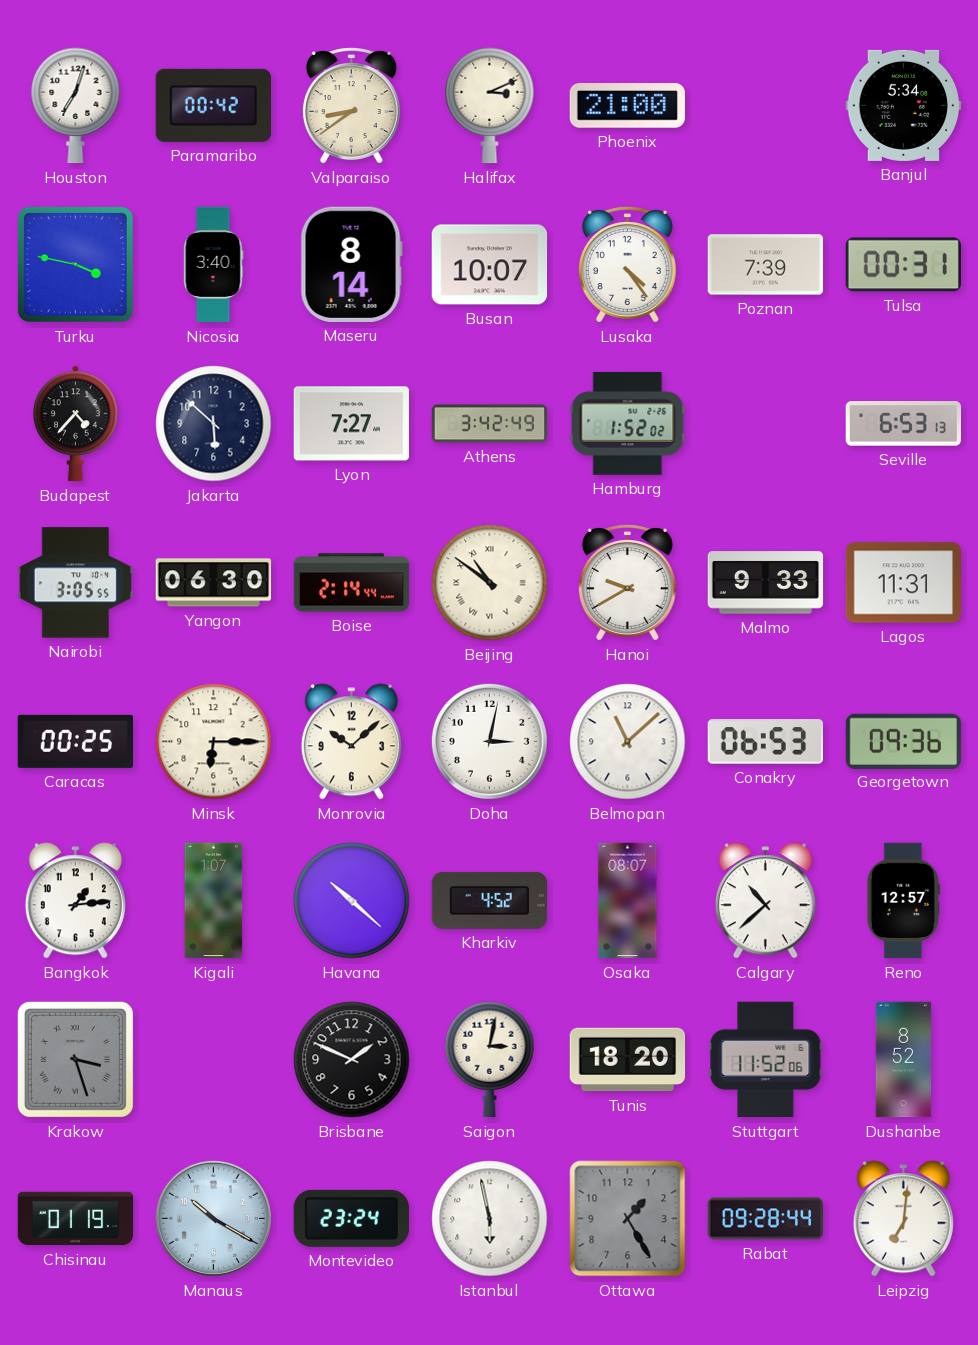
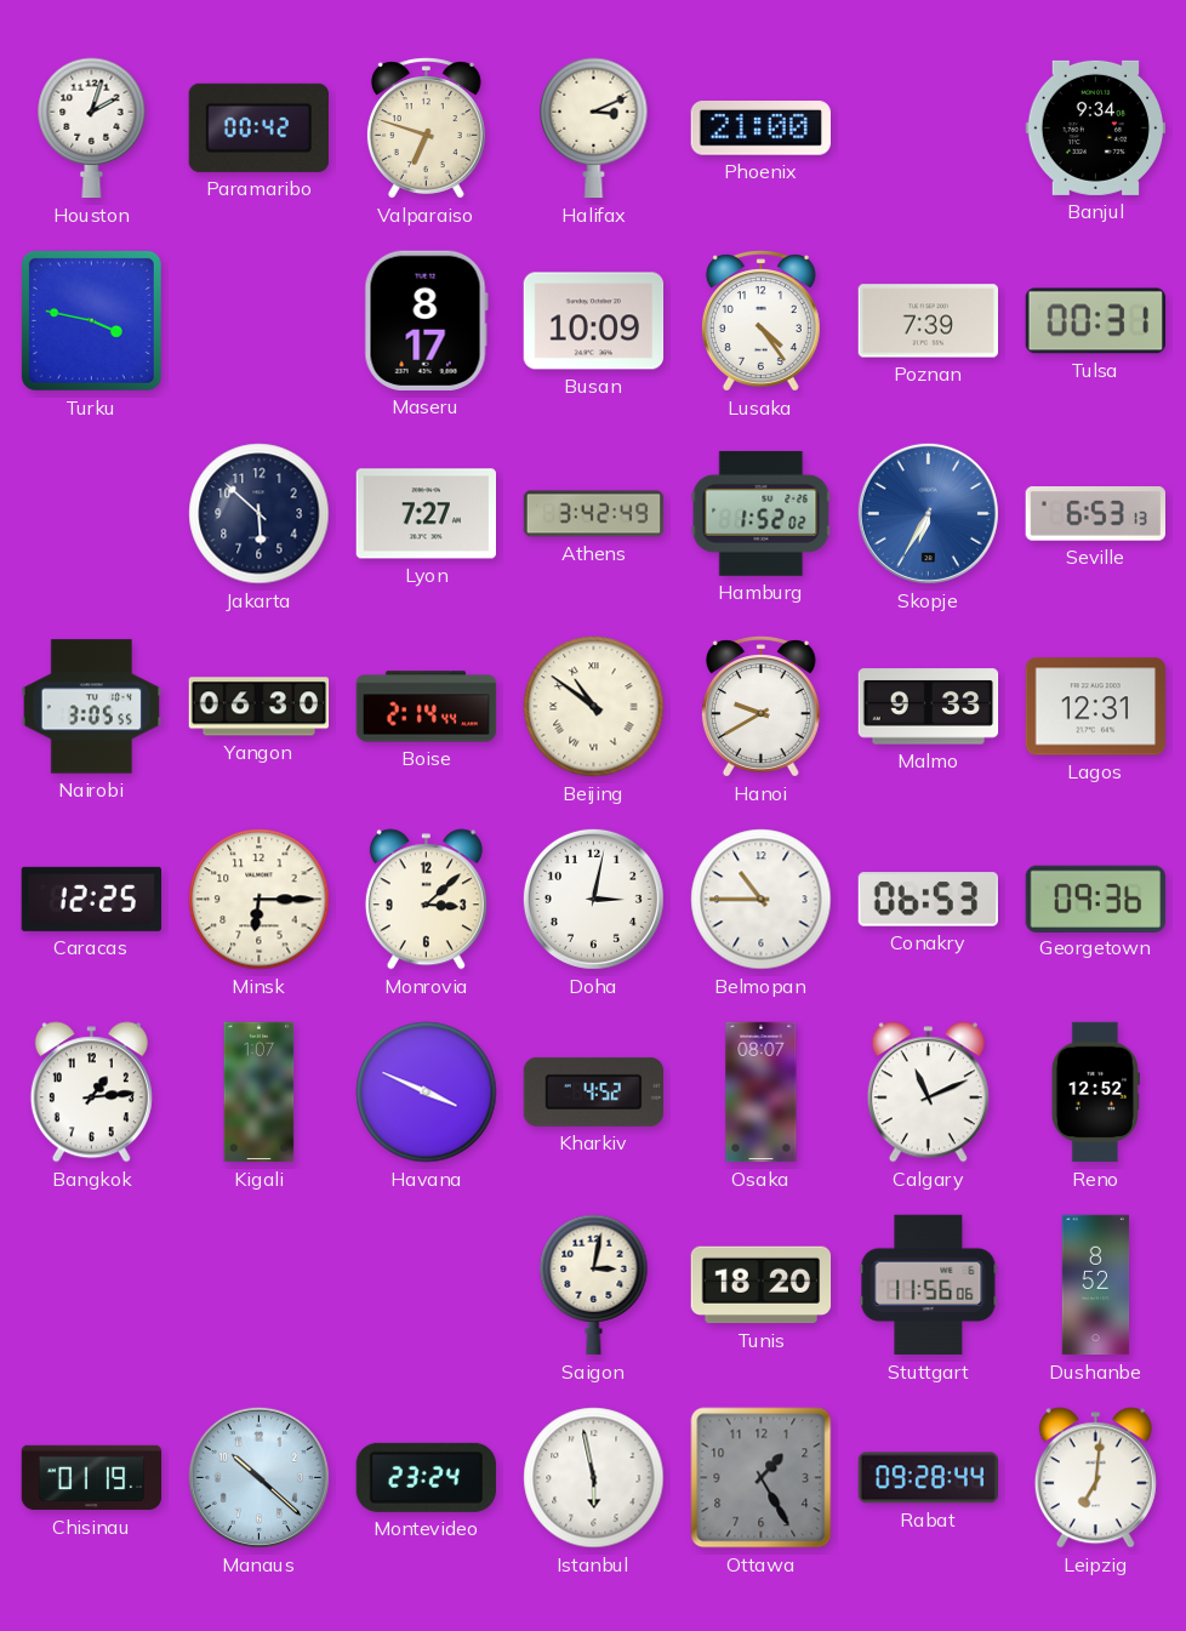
Houston: 7:03 -> 2:03 (92, 129)
Valparaiso: 8:39 -> 6:48 (426, 129)
Banjul: 5:34 -> 9:34 (1096, 127)
Nicosia: 3:40 -> none (214, 265)
Maseru: 8:14 -> 8:17 (426, 320)
Busan: 10:07 -> 10:09 (594, 321)
Budapest: 4:37 -> none (76, 424)
Skopje: none -> 6:35 (928, 513)
Lagos: 11:31 -> 12:31 (1095, 707)
Caracas: 00:25 -> 12:25 (91, 899)
Monrovia: 10:08 -> 3:08 (426, 900)
Belmopan: 11:08 -> 10:45 (762, 900)
Havana: 10:22 -> 3:49 (427, 1093)
Calgary: 10:38 -> 11:11 (928, 1093)
Reno: 12:57 -> 12:52 (1095, 1093)
Krakow: 3:27 -> none (75, 1059)
Brisbane: 1:49 -> none (352, 1060)
Stuttgart: 11:52 -> 11:56 (929, 1285)
Manaus: 10:20 -> 10:22 (258, 1477)
